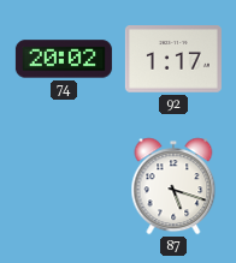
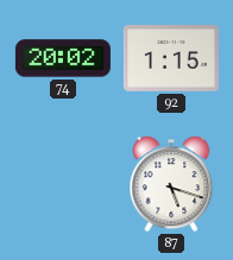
92: 1:17 -> 1:15 (171, 59)
